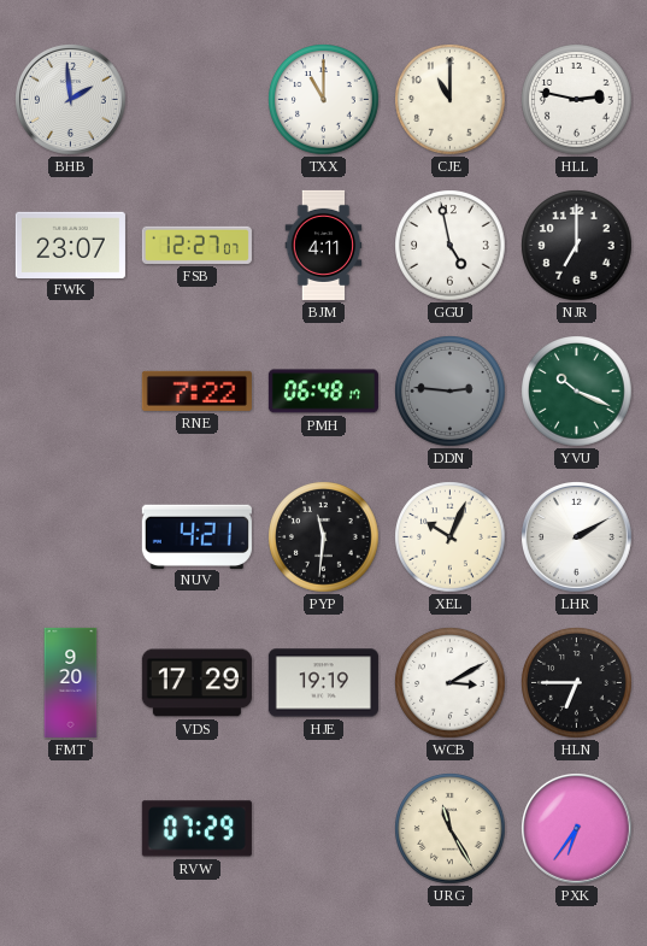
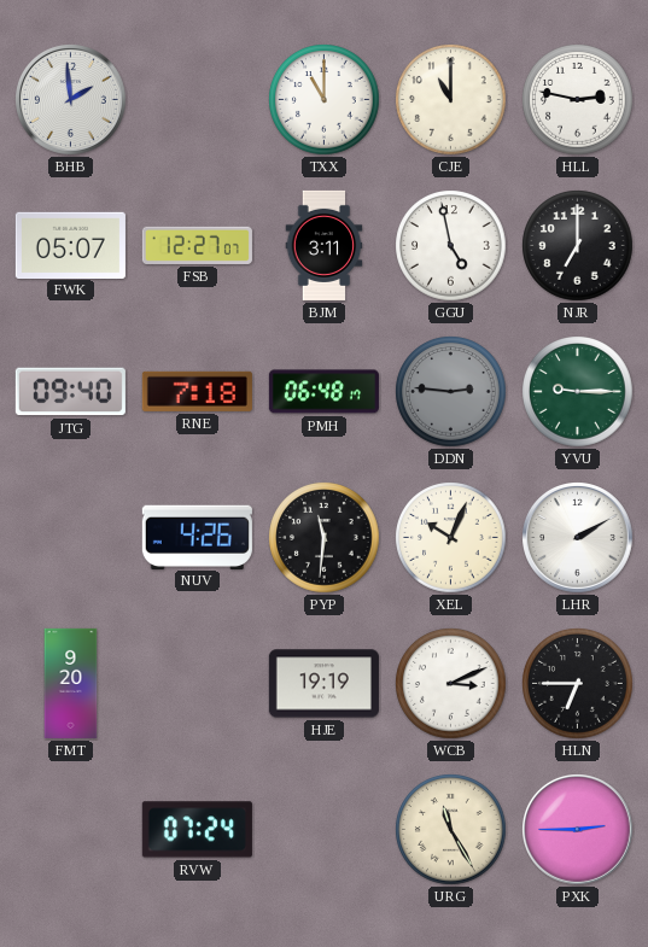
FWK: 23:07 -> 05:07 (70, 245)
BJM: 4:11 -> 3:11 (325, 245)
JTG: none -> 09:40 (70, 392)
RNE: 7:22 -> 7:18 (197, 391)
YVU: 10:19 -> 9:15 (578, 392)
NUV: 4:21 -> 4:26 (197, 537)
VDS: 17:29 -> none (196, 683)
WCB: 3:10 -> 3:11 (451, 684)
RVW: 07:29 -> 07:24 (197, 830)
PXK: 6:36 -> 2:45 (578, 830)
